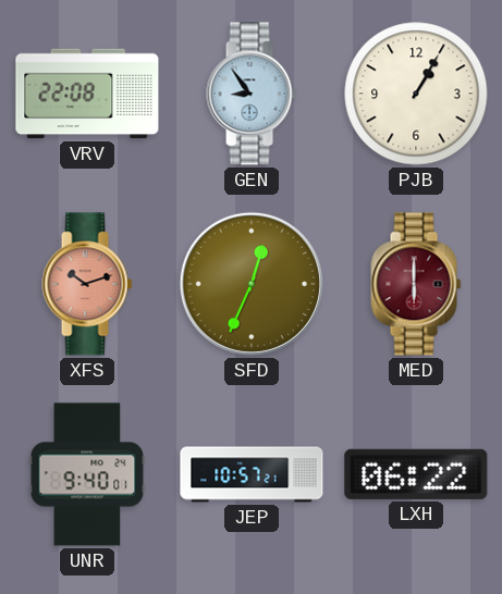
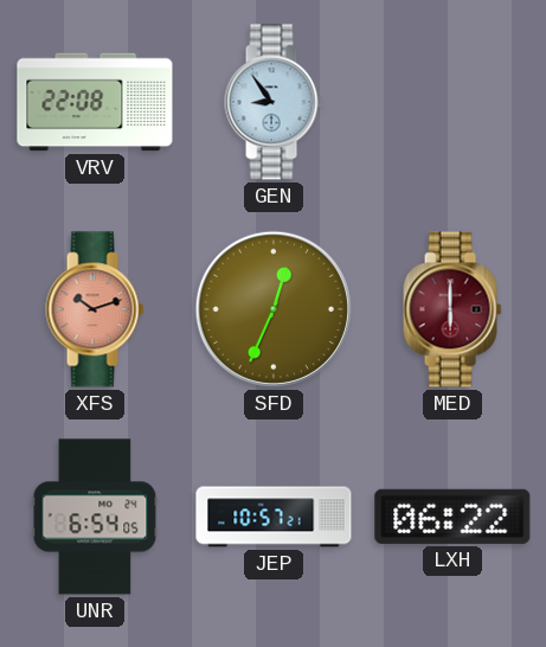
PJB: 1:05 -> none (416, 94)
UNR: 9:40 -> 6:54 (95, 517)
